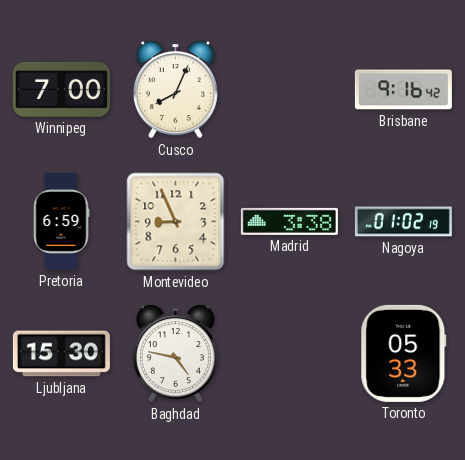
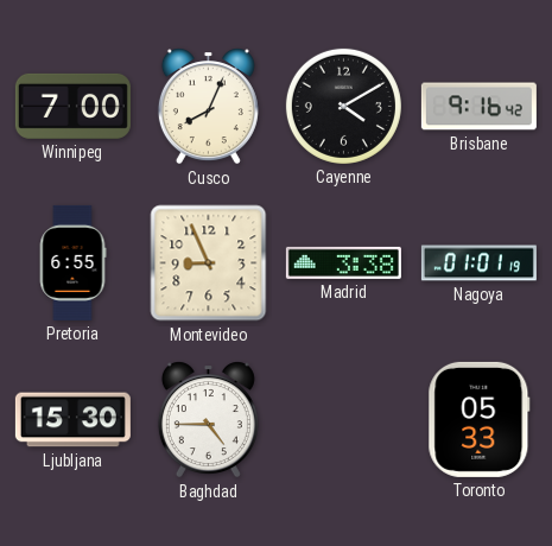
Cayenne: none -> 4:10 (343, 106)
Pretoria: 6:59 -> 6:55 (72, 262)
Nagoya: 01:02 -> 01:01 (478, 264)
Baghdad: 4:47 -> 4:45 (208, 420)
